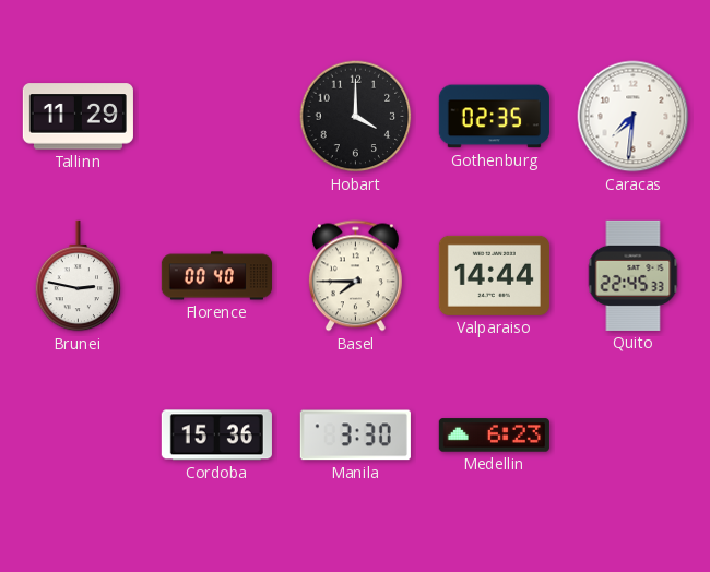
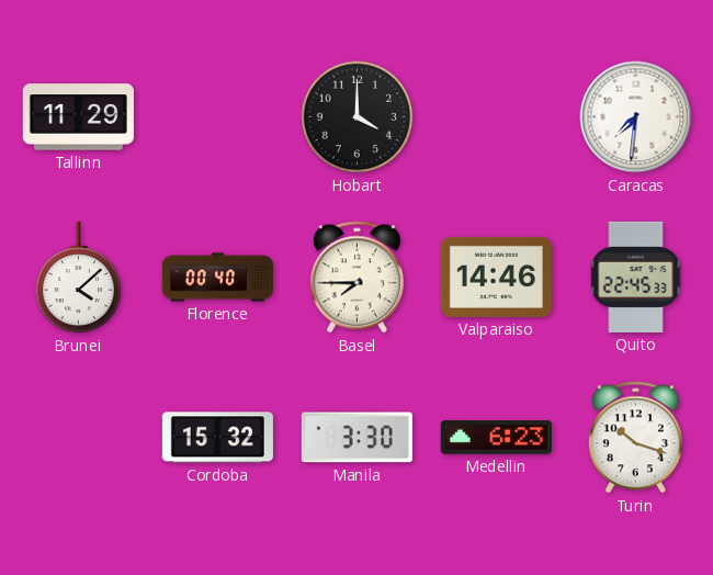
Gothenburg: 02:35 -> none (494, 117)
Brunei: 2:47 -> 4:08 (79, 278)
Valparaiso: 14:44 -> 14:46 (496, 277)
Cordoba: 15:36 -> 15:32 (217, 438)
Turin: none -> 10:18 (635, 438)
